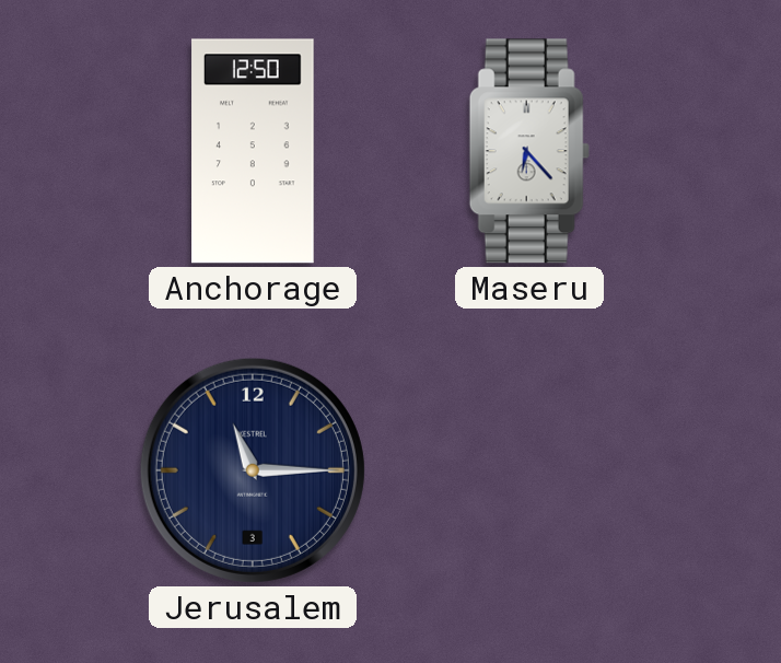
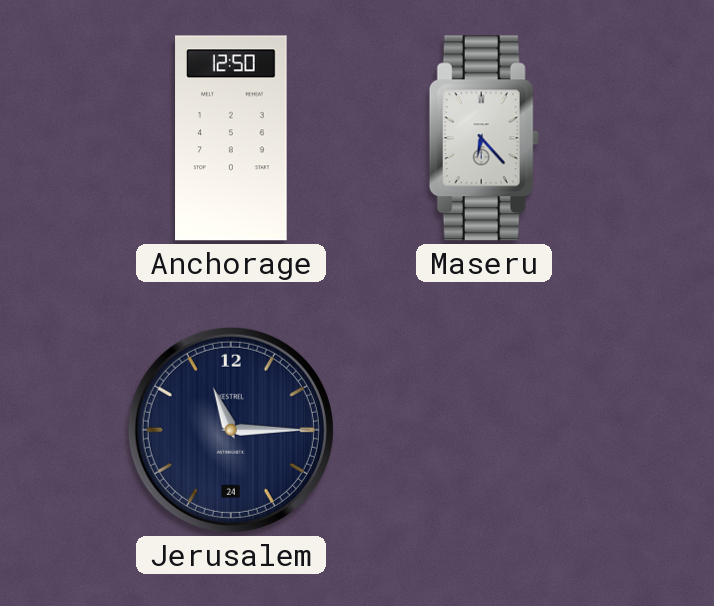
Jerusalem date: 3 -> 24 (231, 430)
